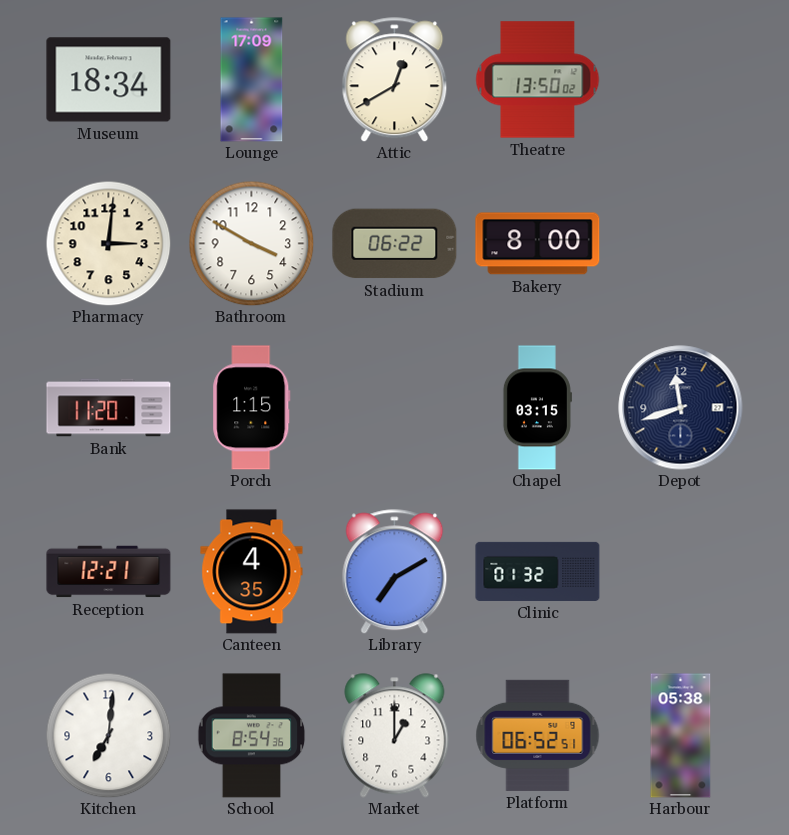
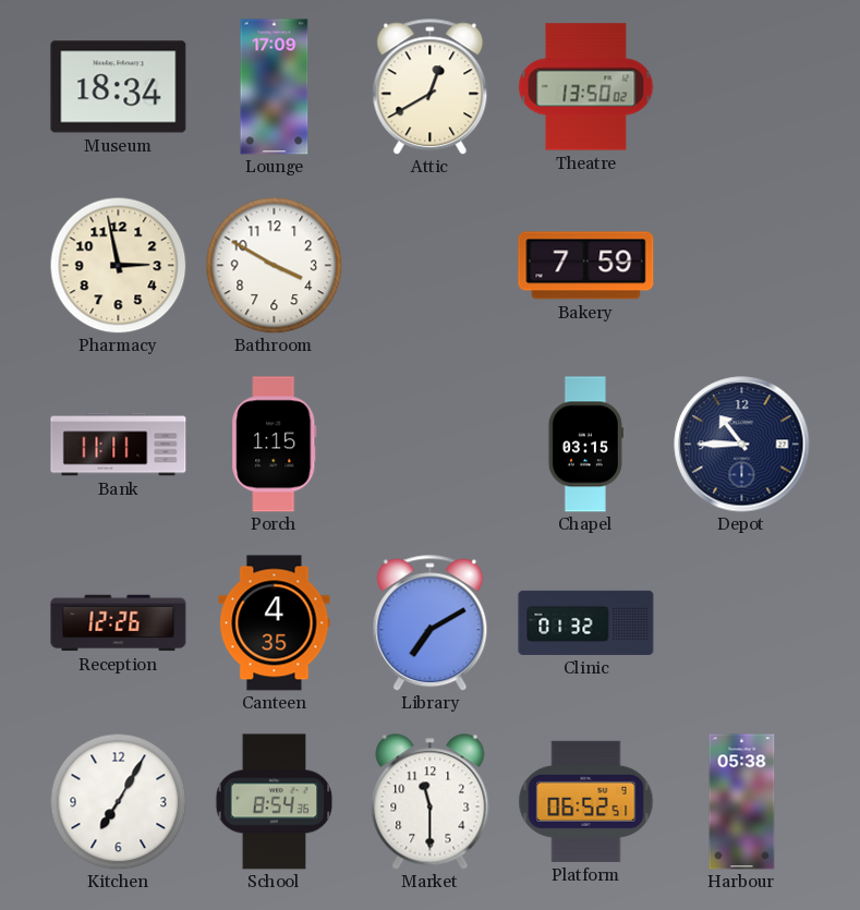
Pharmacy: 3:01 -> 2:58 (118, 265)
Stadium: 06:22 -> none (395, 244)
Bakery: 8:00 -> 7:59 (586, 266)
Bank: 11:20 -> 11:11 (119, 445)
Depot: 11:42 -> 10:45 (742, 445)
Reception: 12:21 -> 12:26 (119, 623)
Kitchen: 7:01 -> 7:05 (118, 801)
Market: 1:00 -> 11:30 (431, 802)
